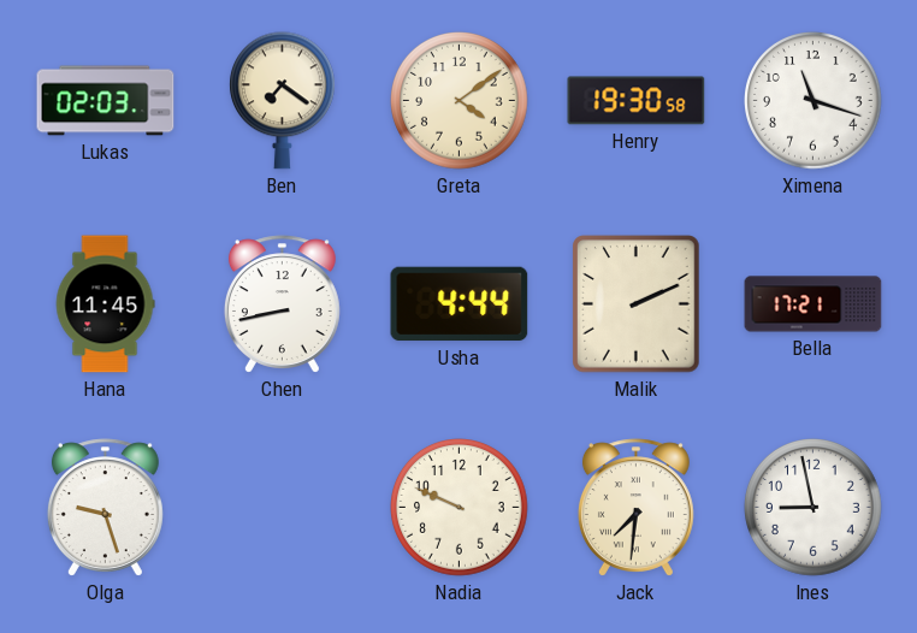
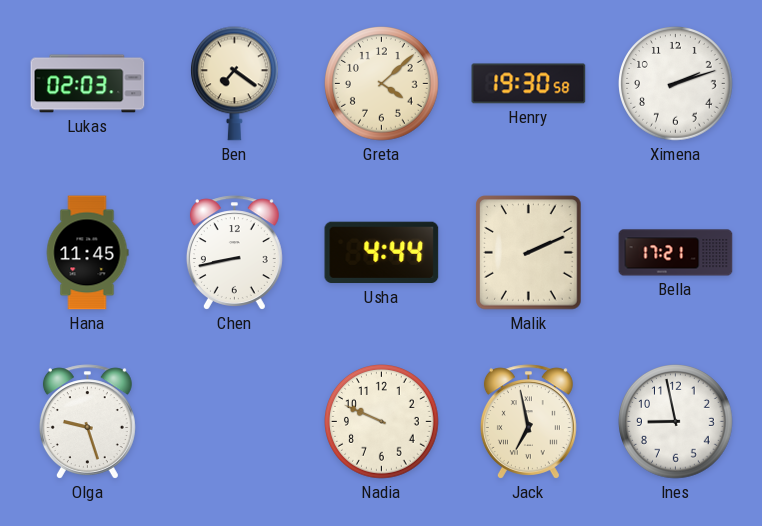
Greta: 4:09 -> 4:08 (382, 84)
Ximena: 11:18 -> 2:12 (676, 84)
Jack: 7:31 -> 6:58 (528, 422)
